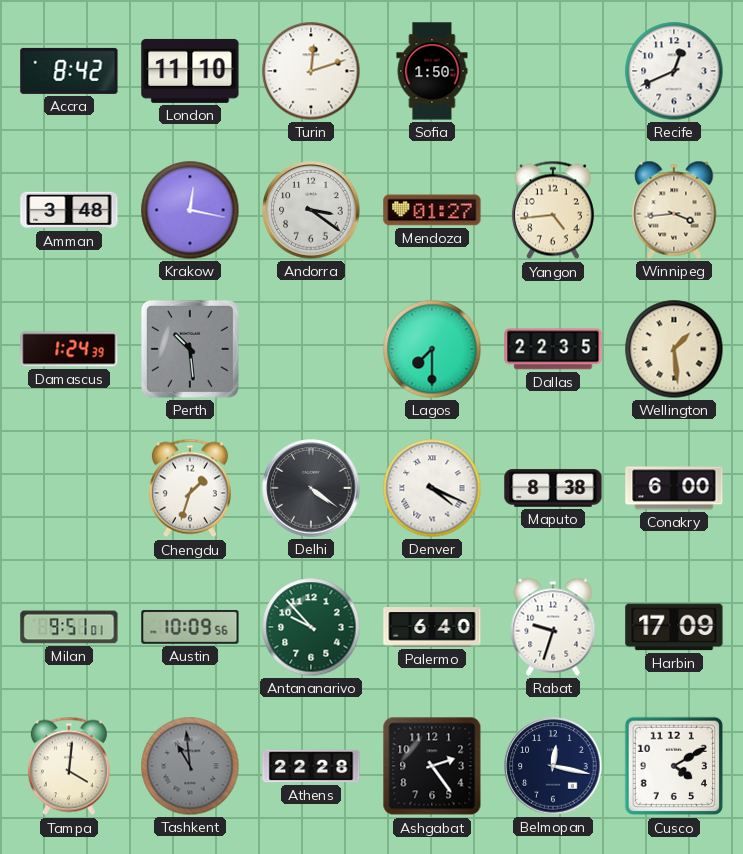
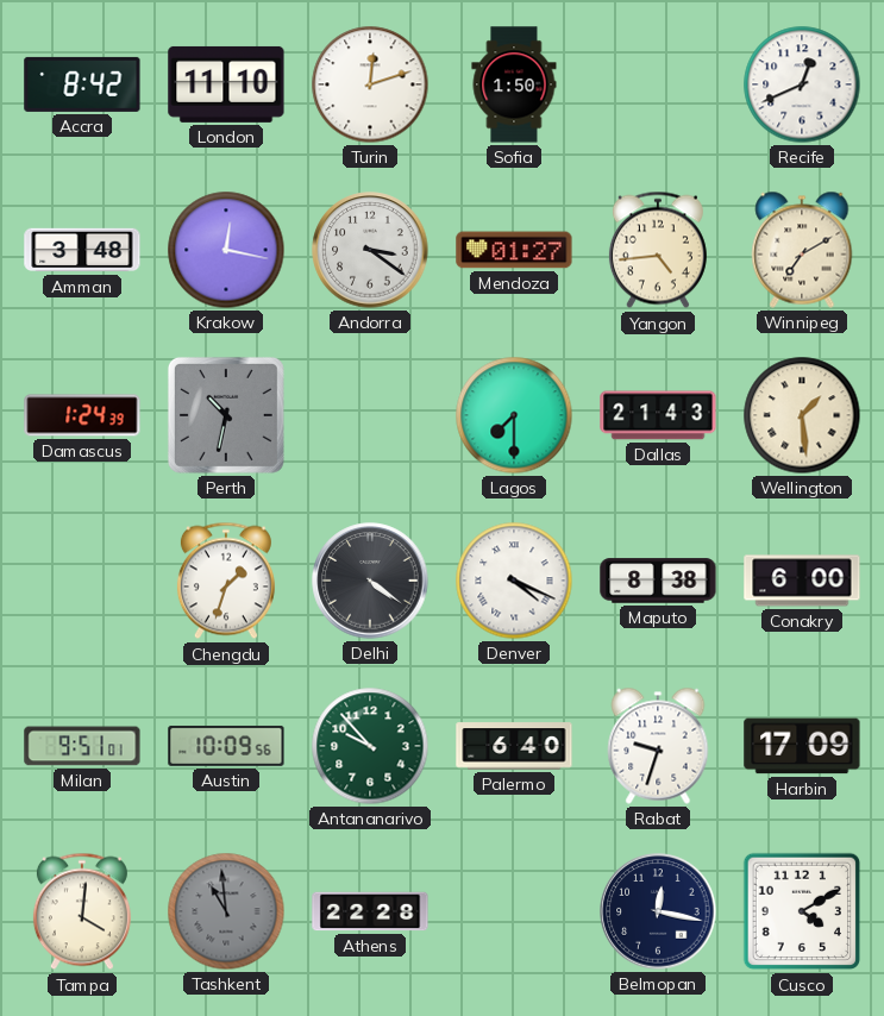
Winnipeg: 3:44 -> 7:10 (802, 250)
Perth: 10:29 -> 10:32 (226, 415)
Dallas: 22:35 -> 21:43 (658, 415)
Ashgabat: 2:24 -> none (432, 766)
